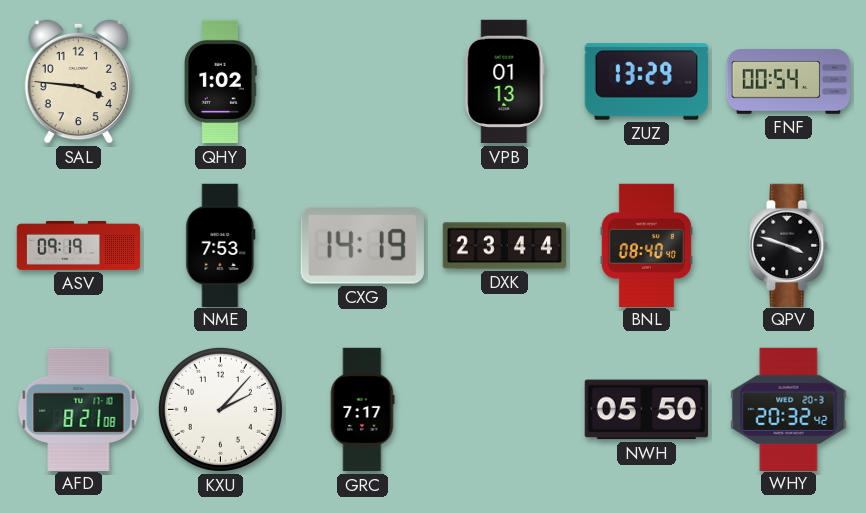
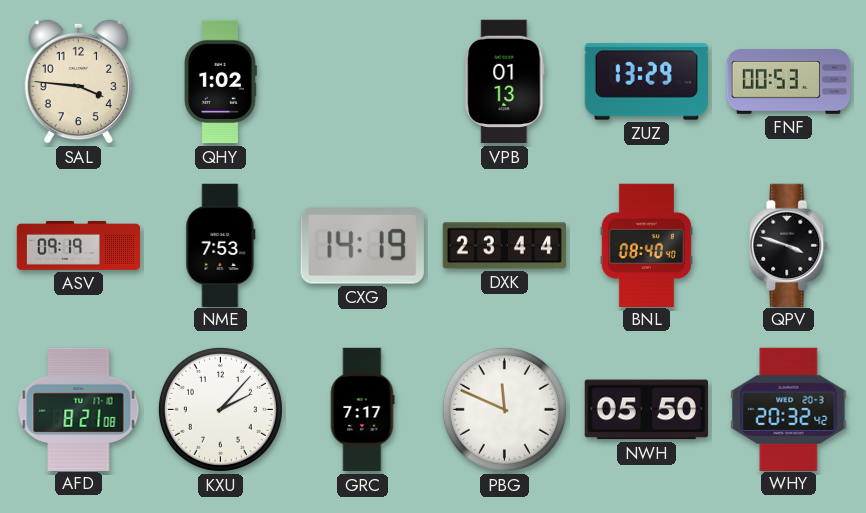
FNF: 00:54 -> 00:53 (789, 81)
PBG: none -> 11:49 (504, 409)
